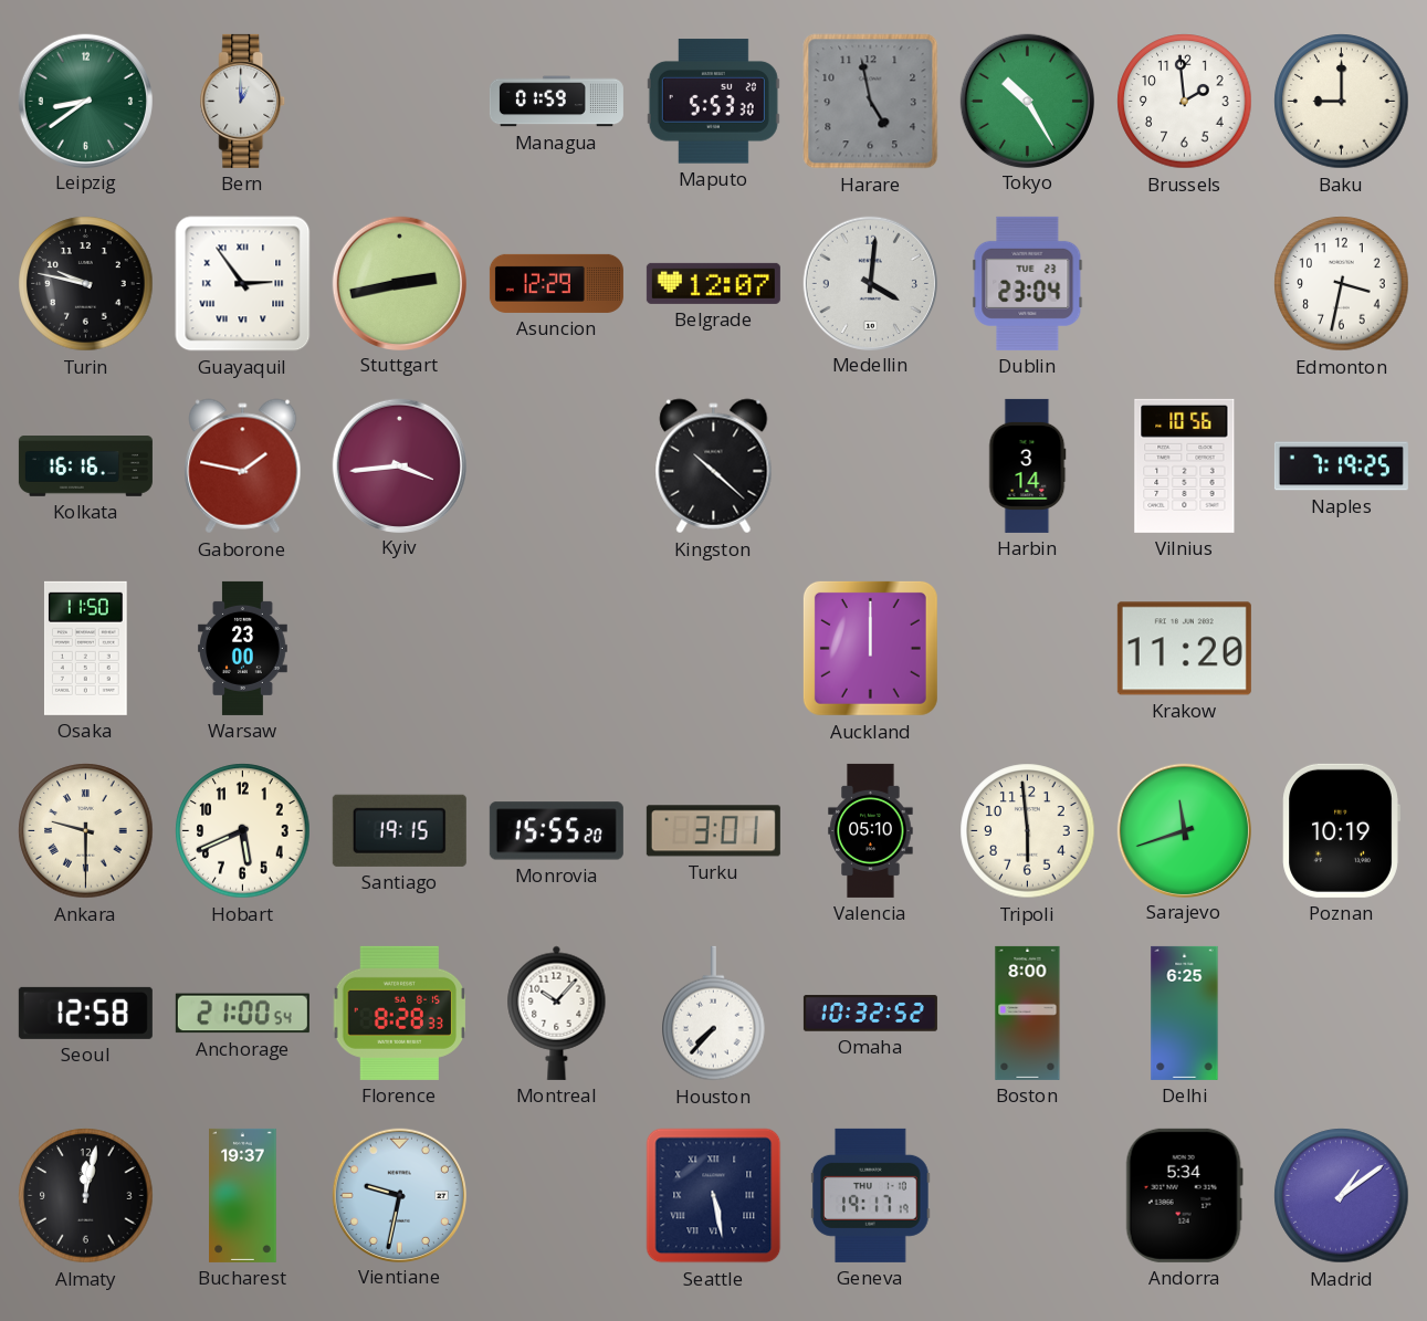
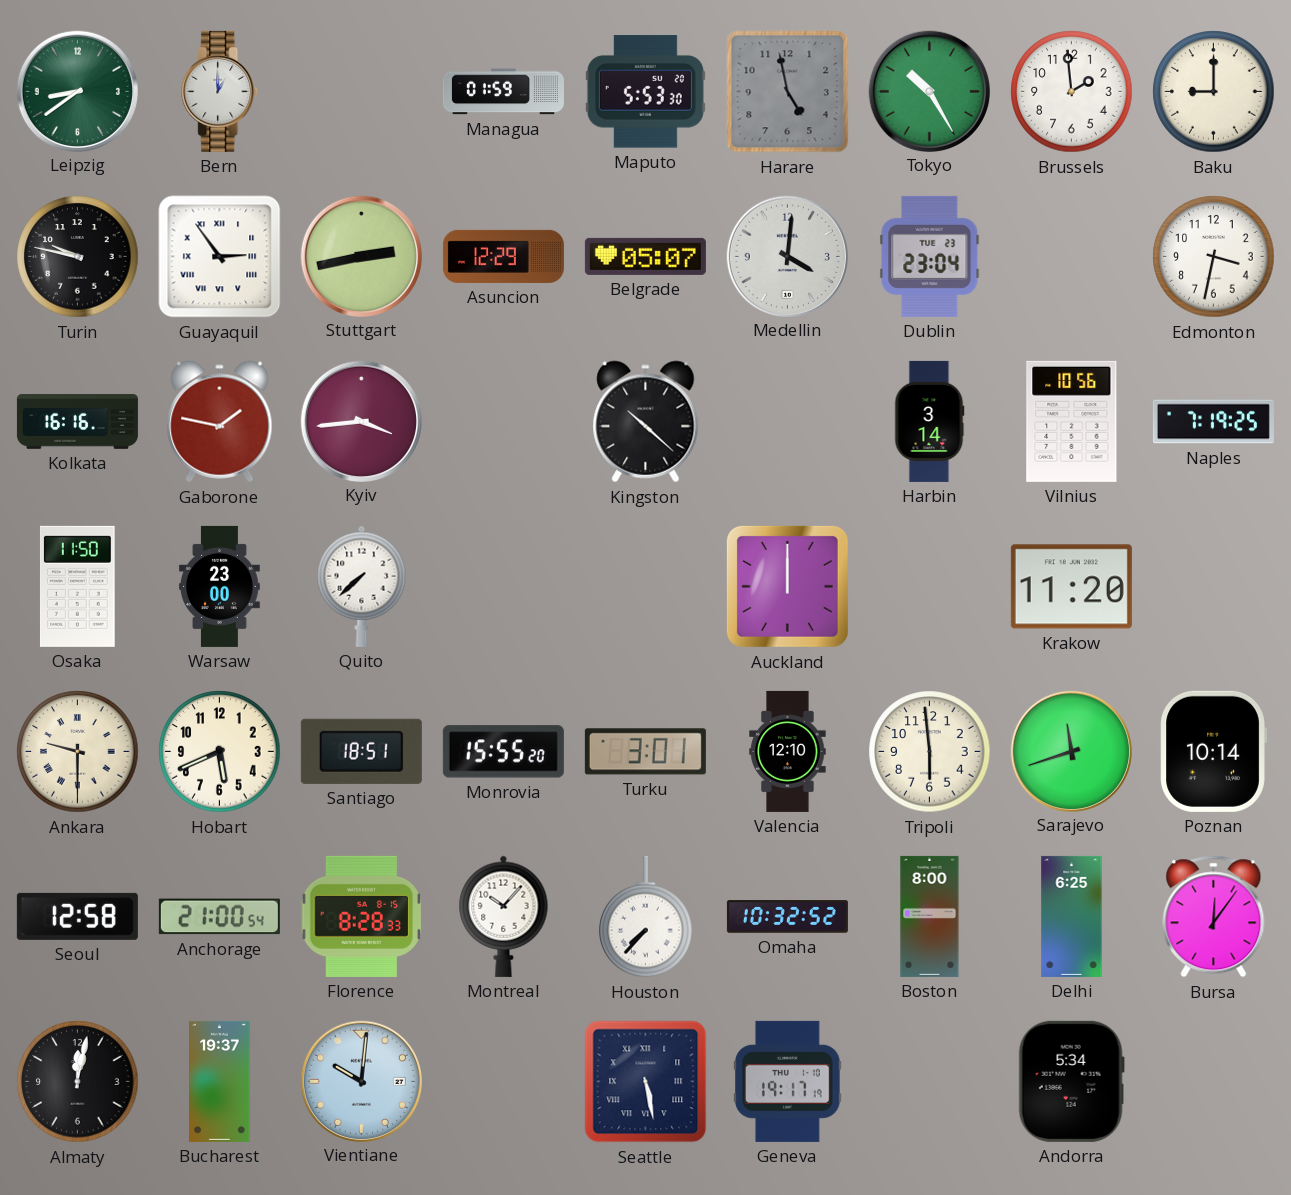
Belgrade: 12:07 -> 05:07 (645, 256)
Quito: none -> 7:38 (362, 586)
Santiago: 19:15 -> 18:51 (361, 751)
Valencia: 05:10 -> 12:10 (788, 751)
Poznan: 10:19 -> 10:14 (1213, 751)
Bursa: none -> 12:06 (1214, 917)
Vientiane: 9:32 -> 10:01 (361, 1081)
Madrid: 1:09 -> none (1342, 1196)
